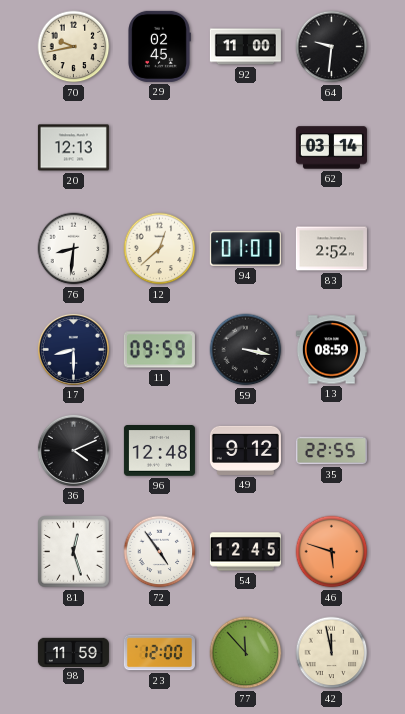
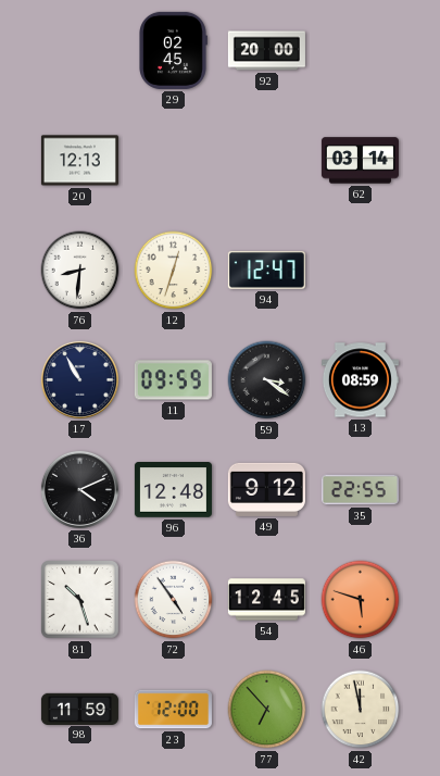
70: 9:43 -> none (74, 47)
92: 11:00 -> 20:00 (266, 51)
64: 9:31 -> none (332, 47)
12: 12:38 -> 12:33 (174, 271)
94: 01:01 -> 12:47 (266, 271)
83: 2:52 -> none (331, 249)
17: 8:30 -> 10:55 (79, 379)
59: 3:17 -> 3:21 (267, 380)
81: 12:27 -> 10:27 (80, 600)
77: 11:53 -> 6:53 (267, 710)
